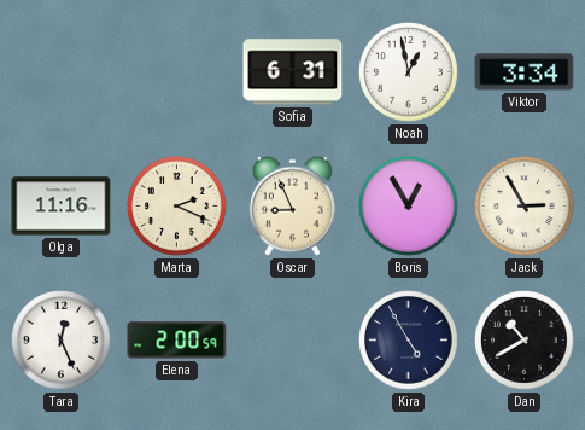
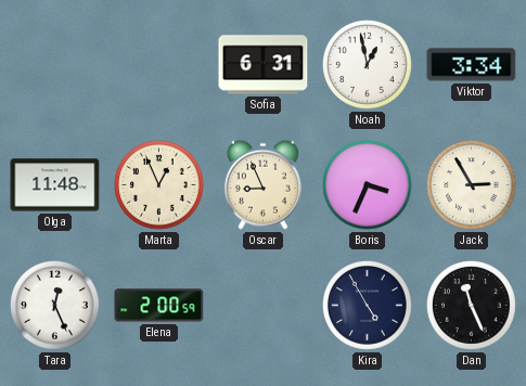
Olga: 11:16 -> 11:48 (55, 185)
Marta: 2:19 -> 12:56 (159, 185)
Boris: 12:55 -> 3:34 (368, 185)
Dan: 10:40 -> 11:26 (472, 306)
